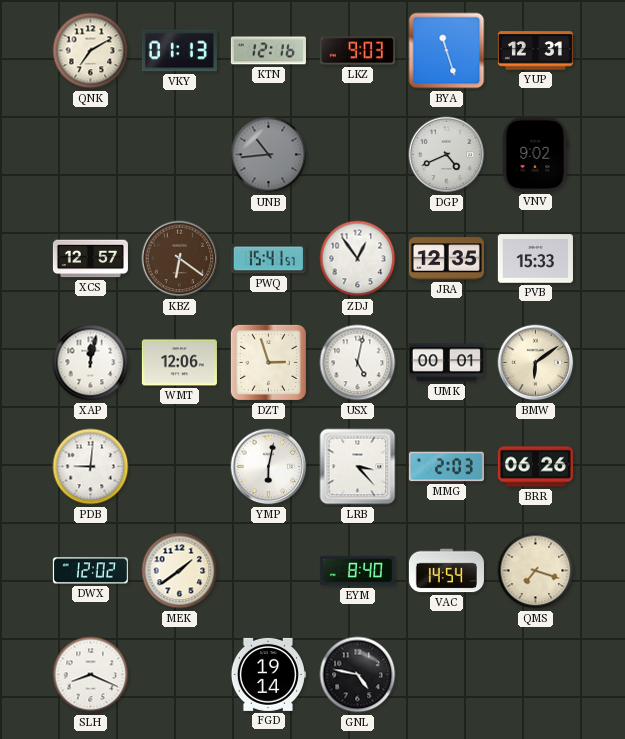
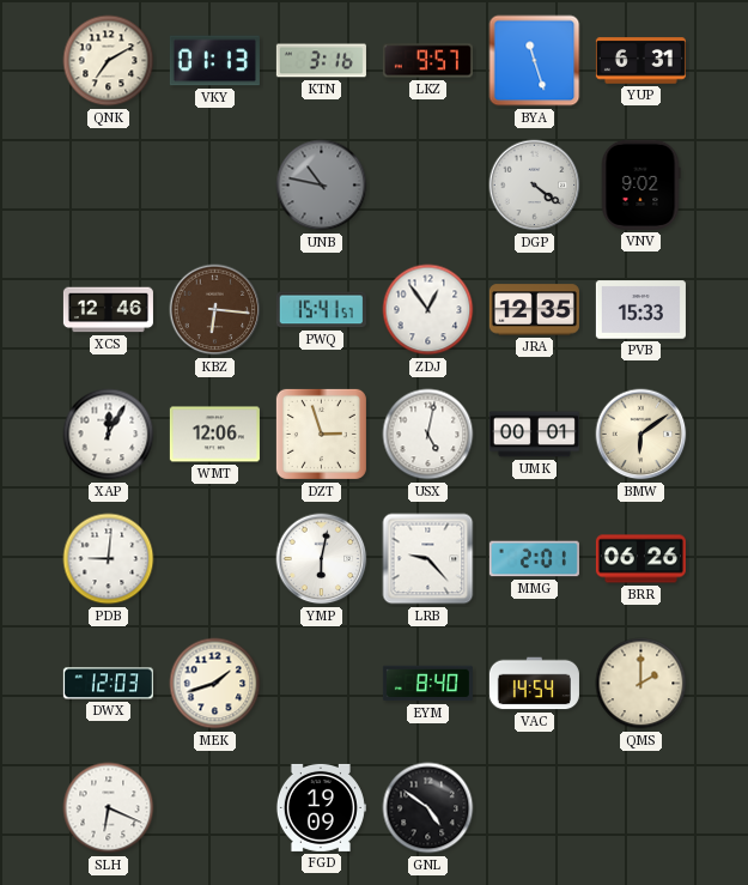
KTN: 12:16 -> 3:16 (321, 61)
LKZ: 9:03 -> 9:57 (427, 61)
YUP: 12:31 -> 6:31 (640, 61)
UNB: 10:44 -> 10:47 (322, 186)
DGP: 4:41 -> 4:21 (535, 186)
XCS: 12:57 -> 12:46 (108, 310)
KBZ: 6:21 -> 6:16 (215, 310)
XAP: 12:02 -> 12:05 (109, 435)
LRB: 3:23 -> 9:23 (428, 559)
MMG: 2:03 -> 2:01 (534, 559)
DWX: 12:02 -> 12:03 (108, 684)
MEK: 1:39 -> 1:42 (215, 684)
QMS: 7:18 -> 2:00 (641, 684)
SLH: 8:19 -> 6:19 (109, 808)
FGD: 19:14 -> 19:09 (321, 807)
GNL: 4:47 -> 4:51 (428, 808)
